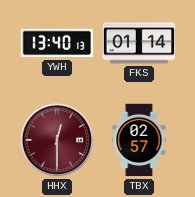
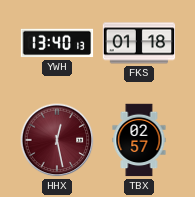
FKS: 01:14 -> 01:18 (139, 43)
HHX: 12:30 -> 12:28 (57, 140)
